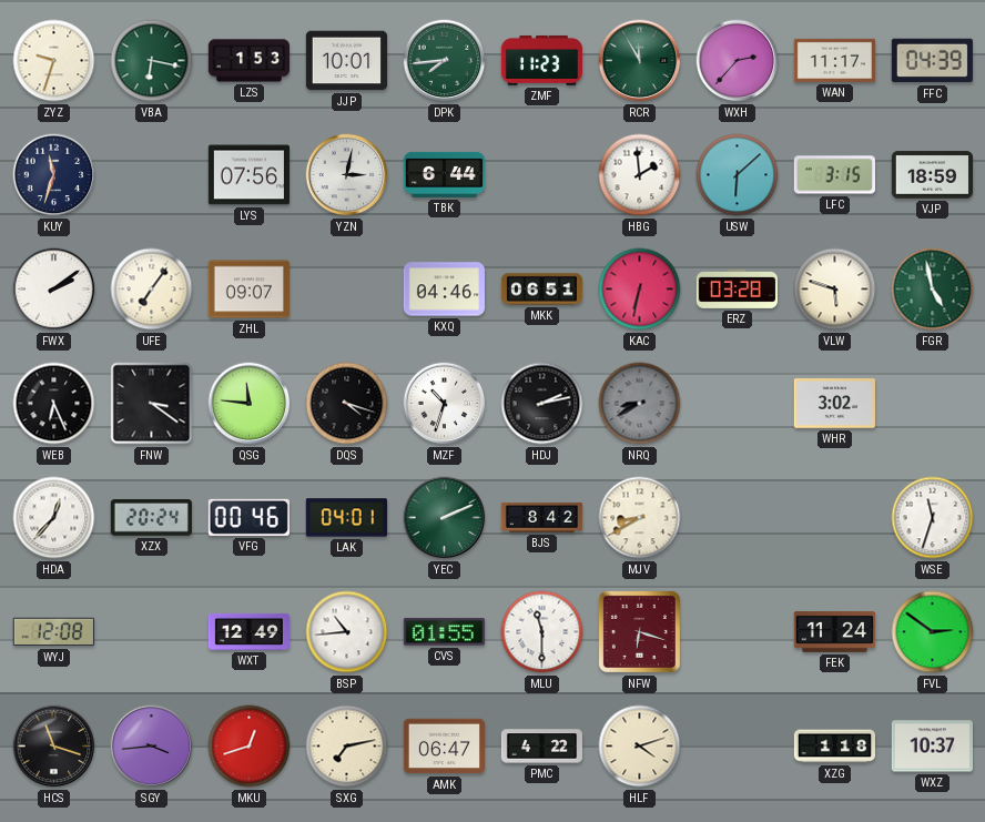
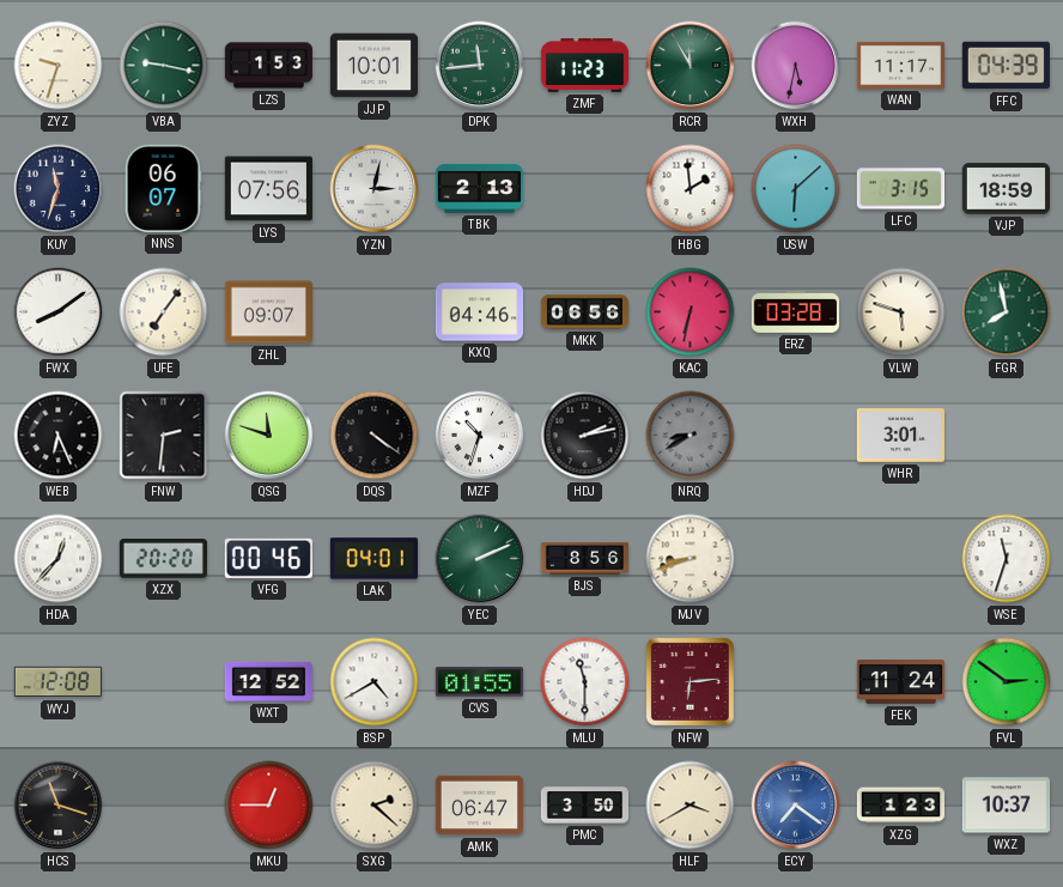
VBA: 6:17 -> 9:17 (164, 66)
DPK: 7:44 -> 11:44 (480, 66)
WXH: 2:37 -> 5:32 (796, 66)
NNS: none -> 06:07 (163, 188)
TBK: 6:44 -> 2:13 (479, 188)
FWX: 2:09 -> 8:09 (59, 312)
MKK: 06:51 -> 06:56 (584, 312)
FGR: 4:58 -> 7:58 (1007, 312)
FNW: 3:21 -> 2:31 (164, 436)
QSG: 11:46 -> 11:48 (269, 436)
DQS: 4:18 -> 4:21 (375, 436)
WHR: 3:02 -> 3:01 (900, 436)
XZX: 20:24 -> 20:20 (163, 559)
BJS: 8:42 -> 8:56 (584, 558)
MJV: 8:40 -> 8:42 (691, 559)
WXT: 12:49 -> 12:52 (268, 681)
BSP: 10:44 -> 4:40 (375, 682)
NFW: 6:18 -> 6:14 (690, 681)
SGY: 3:44 -> none (152, 747)
MKU: 12:42 -> 12:45 (269, 806)
SXG: 7:13 -> 2:22 (375, 806)
PMC: 4:22 -> 3:50 (584, 806)
HLF: 4:12 -> 3:40 (691, 806)
ECY: none -> 7:21 (796, 806)
XZG: 1:18 -> 1:23 (900, 806)
